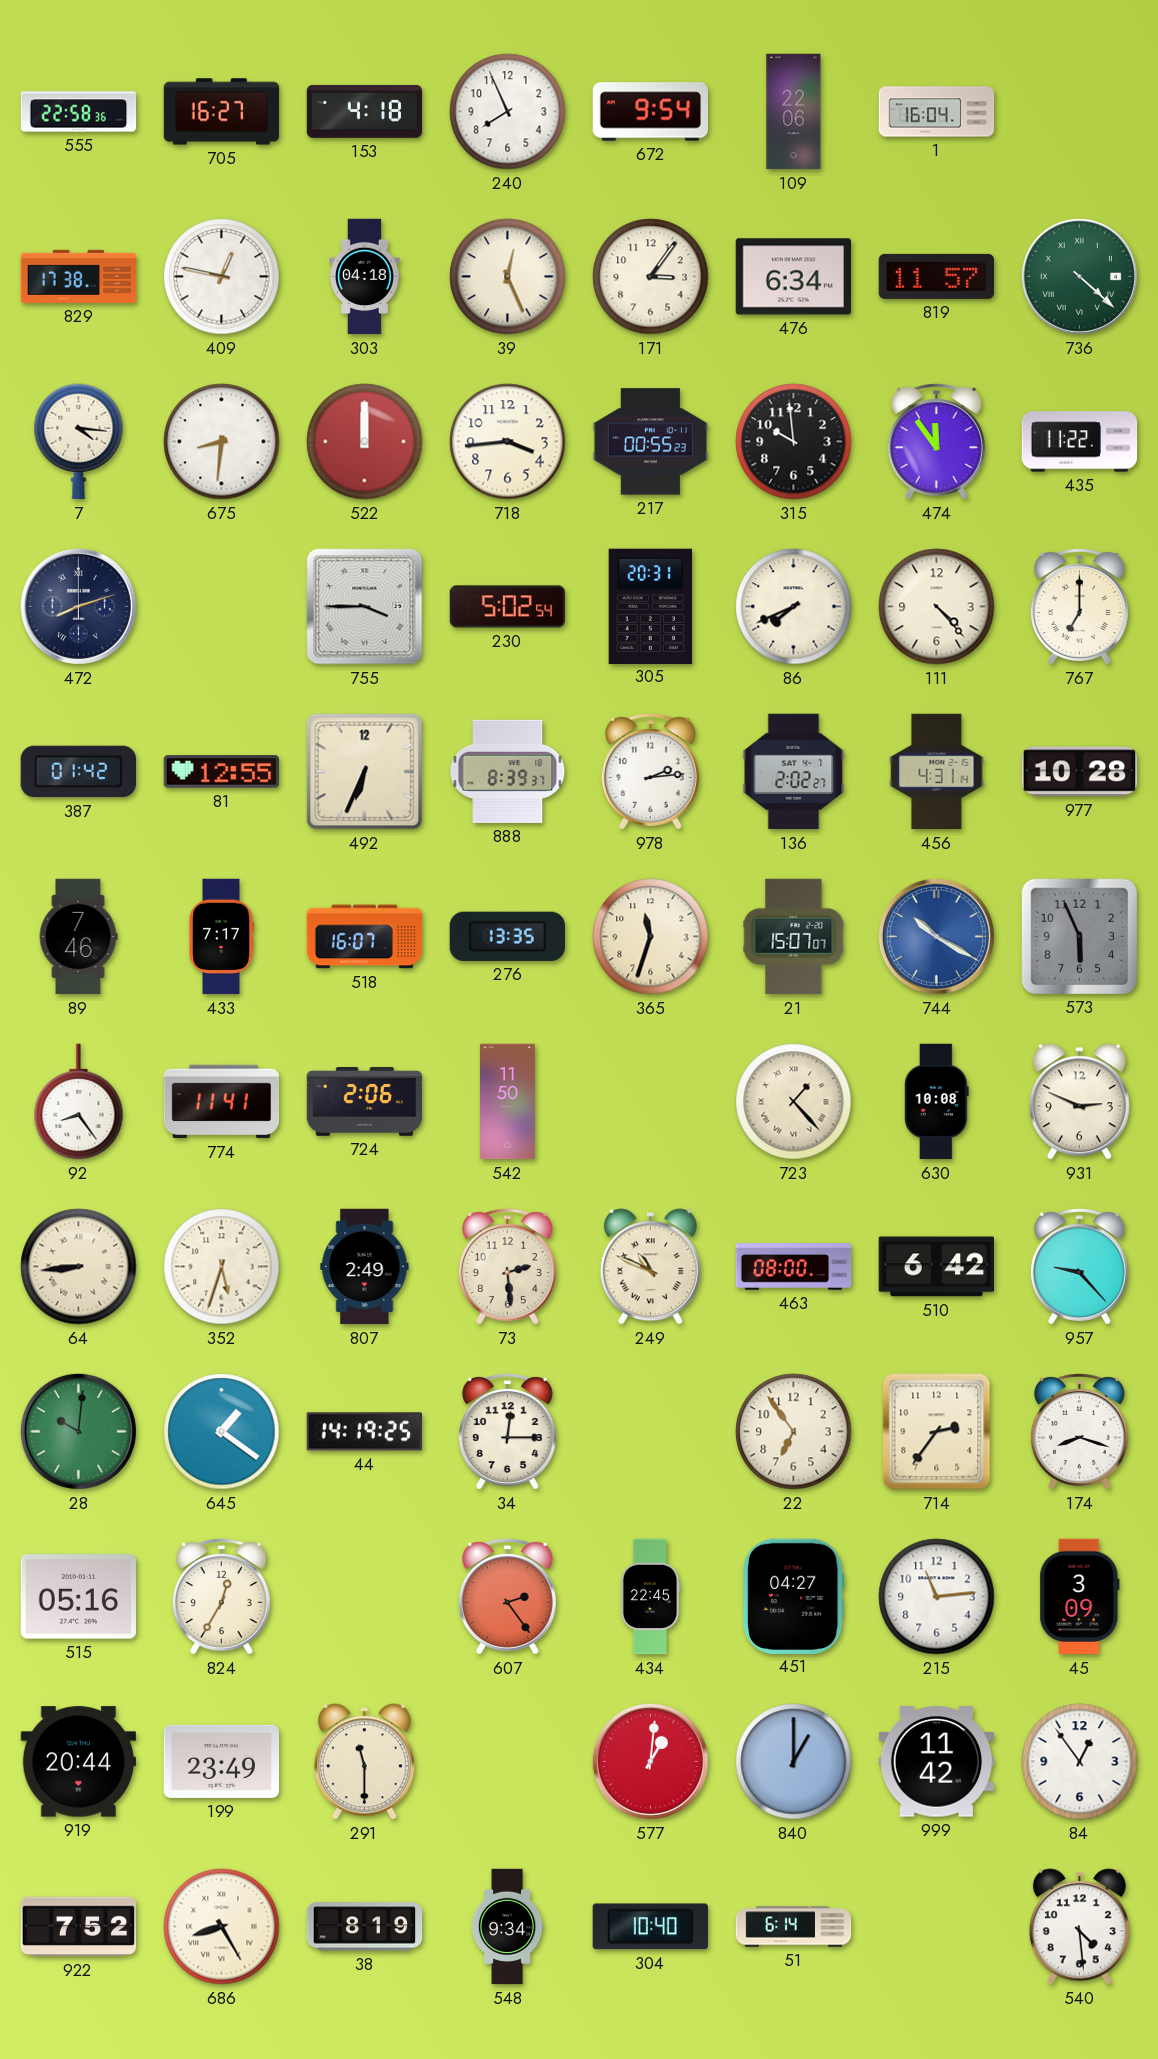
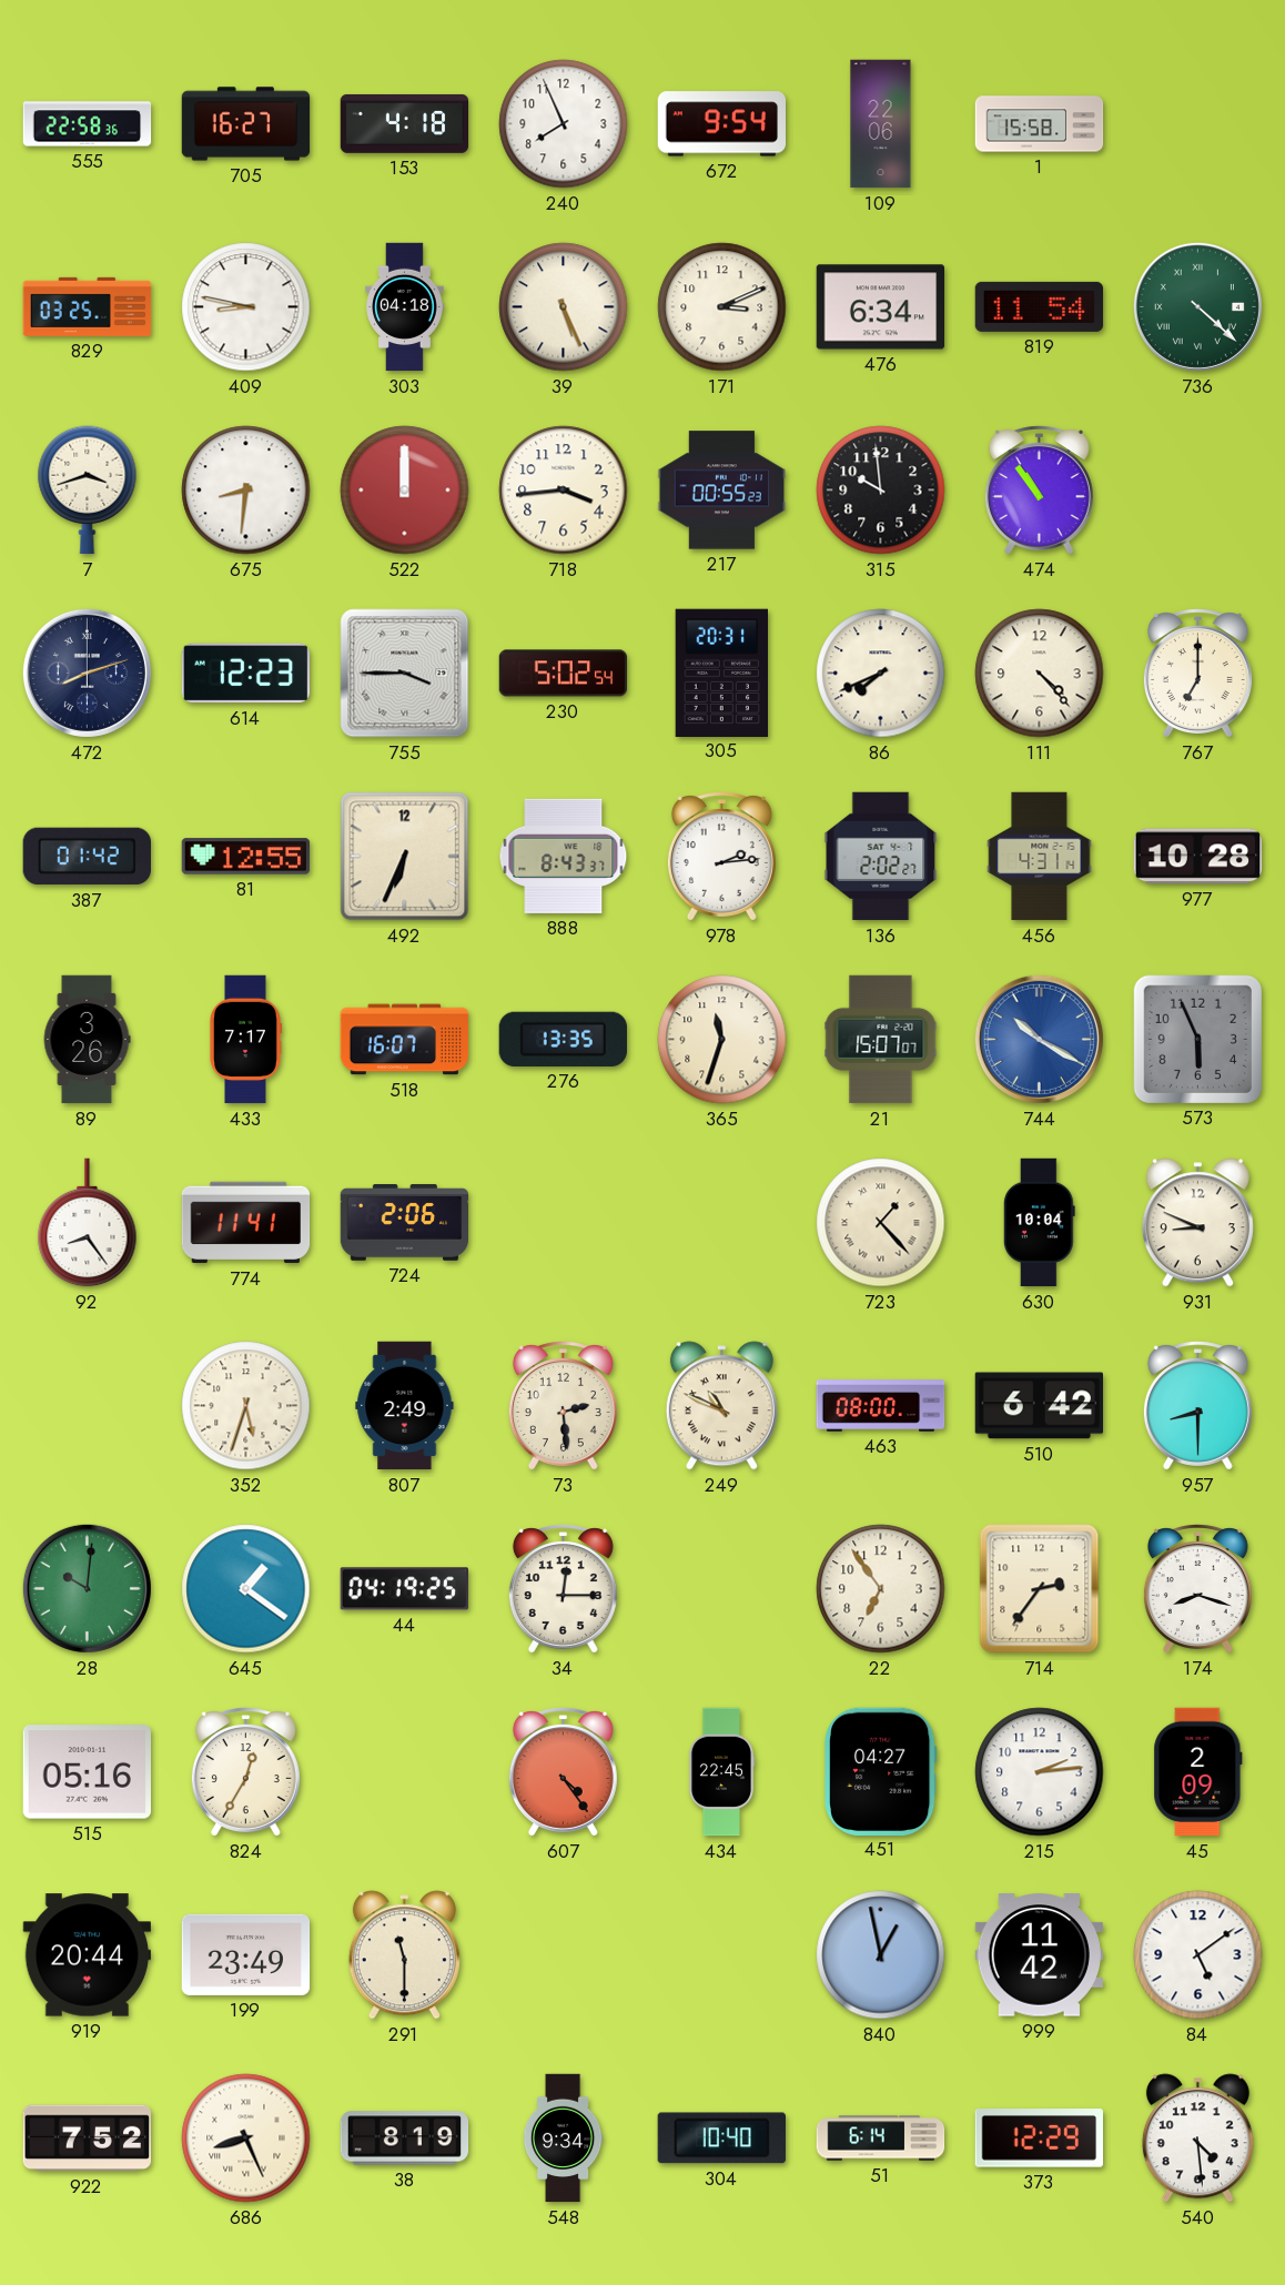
1: 16:04 -> 15:58 (1040, 124)
829: 17:38 -> 03:25 (88, 306)
409: 12:47 -> 8:47 (246, 307)
39: 12:26 -> 5:26 (564, 307)
171: 3:06 -> 3:11 (722, 307)
819: 11:57 -> 11:54 (1040, 306)
7: 4:16 -> 3:42 (88, 491)
474: 11:54 -> 10:54 (1039, 491)
435: 11:22 -> none (1080, 442)
614: none -> 12:23 (245, 674)
888: 8:39 -> 8:43 (564, 856)
89: 7:46 -> 3:26 (87, 1040)
542: 11:50 -> none (507, 1102)
630: 10:08 -> 10:04 (1039, 1223)
931: 2:49 -> 8:49 (1197, 1223)
64: 8:44 -> none (79, 1267)
957: 9:23 -> 8:30 (1197, 1406)
44: 14:19 -> 04:19 (404, 1589)
607: 2:24 -> 4:24 (563, 1772)
215: 11:14 -> 2:14 (1040, 1772)
45: 3:09 -> 2:09 (1198, 1772)
577: 1:01 -> none (650, 1761)
840: 1:00 -> 12:58 (881, 1955)
84: 12:54 -> 5:09 (1198, 1955)
686: 8:25 -> 8:26 (246, 2139)
373: none -> 12:29 (1039, 2139)
